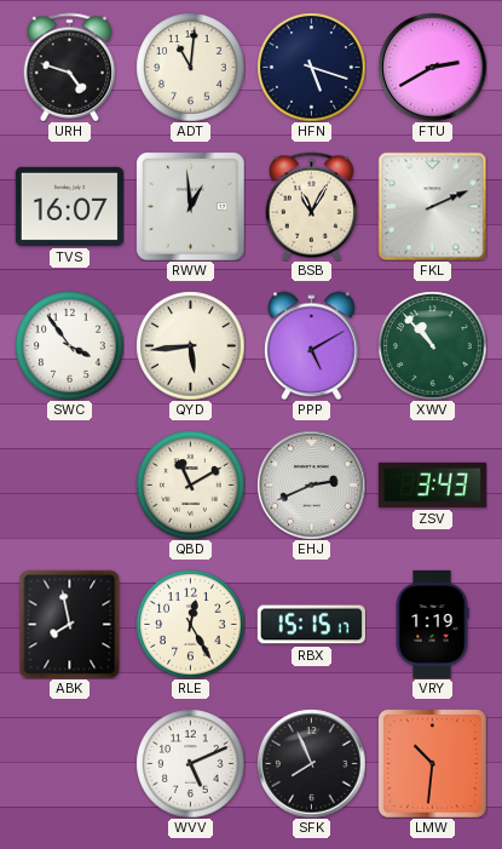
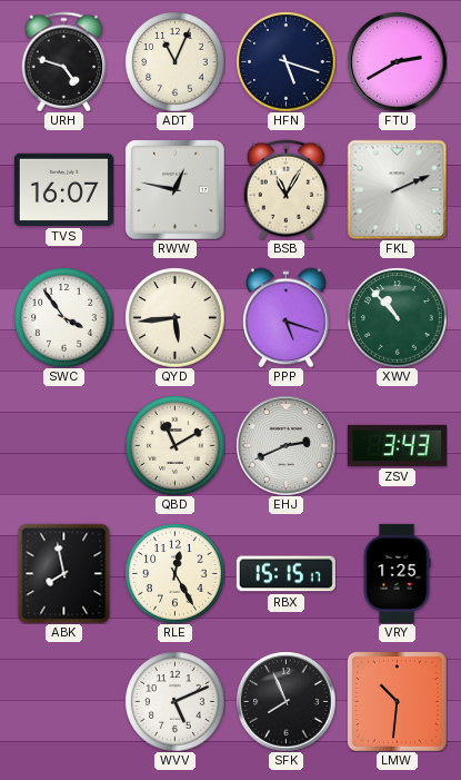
ADT: 11:01 -> 11:04 (174, 61)
RWW: 12:59 -> 12:47 (176, 190)
PPP: 5:10 -> 5:18 (287, 317)
VRY: 1:19 -> 1:25 (397, 573)
